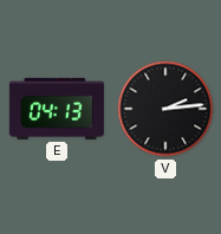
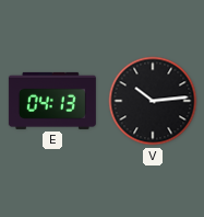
V: 2:14 -> 10:14 (153, 101)
